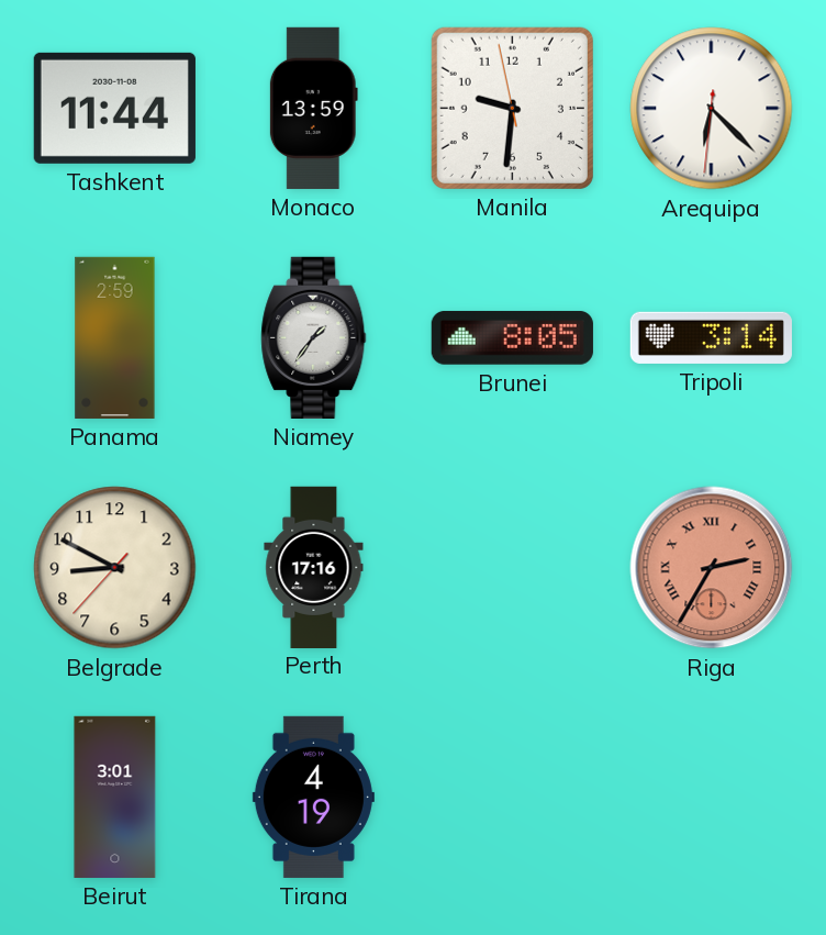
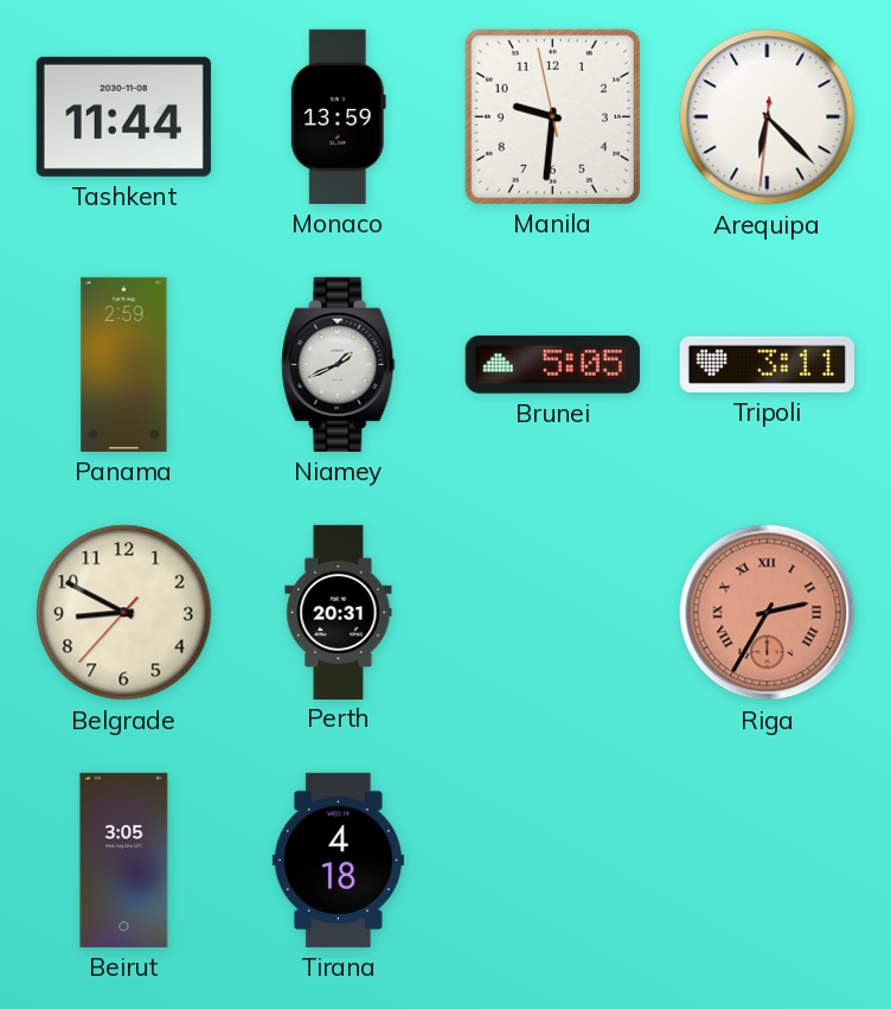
Niamey: 1:36 -> 1:41 (339, 364)
Brunei: 8:05 -> 5:05 (552, 364)
Tripoli: 3:14 -> 3:11 (767, 364)
Perth: 17:16 -> 20:31 (339, 612)
Beirut: 3:01 -> 3:05 (124, 860)
Tirana: 4:19 -> 4:18 (338, 860)
